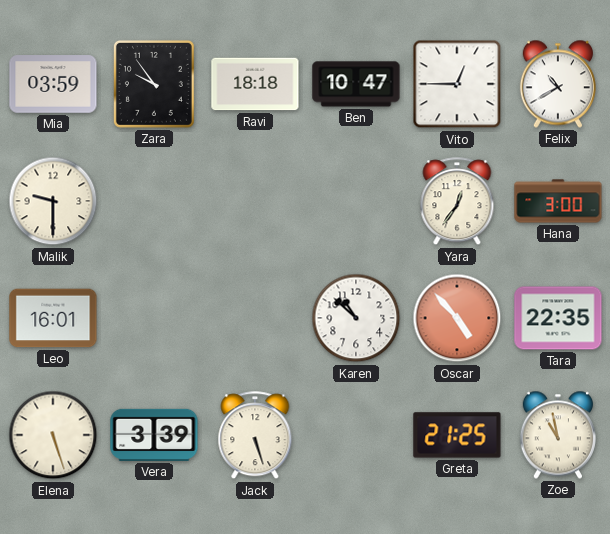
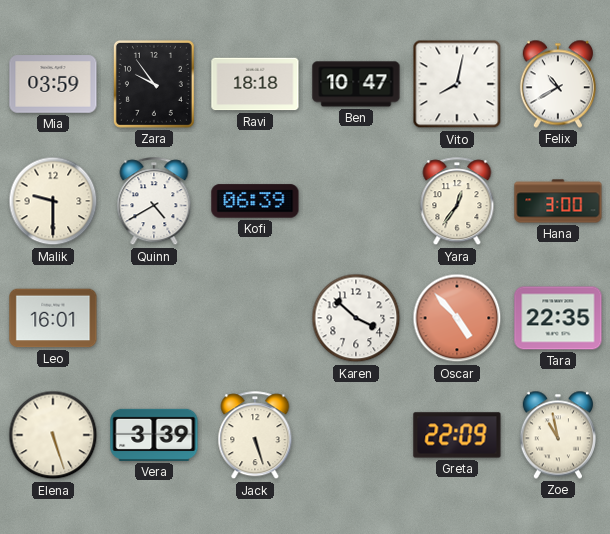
Vito: 12:45 -> 8:02 (457, 84)
Quinn: none -> 4:40 (154, 202)
Kofi: none -> 06:39 (255, 201)
Karen: 10:52 -> 3:52 (356, 318)
Greta: 21:25 -> 22:09 (457, 435)
